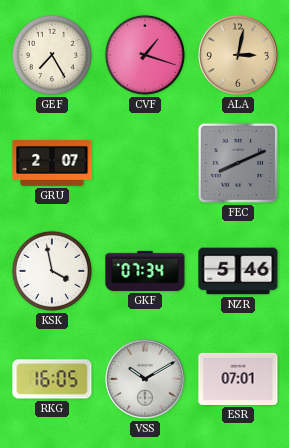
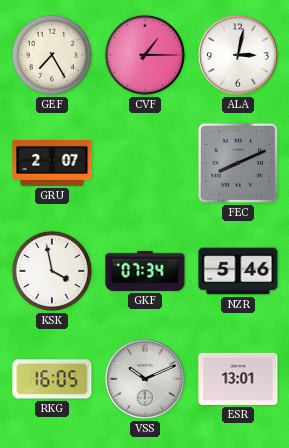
CVF: 1:18 -> 1:15 (145, 55)
ALA dial: champagne -> white (239, 56)
VSS: 10:10 -> 10:11 (146, 380)
ESR: 07:01 -> 13:01 (238, 379)
